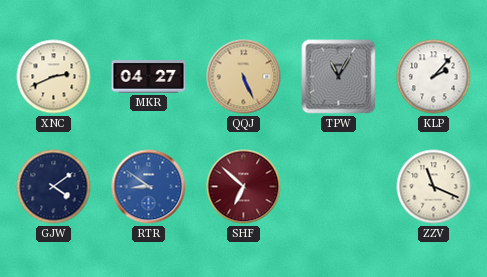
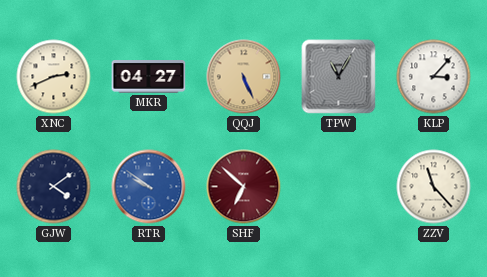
KLP: 2:07 -> 3:07 (434, 77)
RTR: 8:51 -> 9:51 (149, 187)
ZZV: 11:19 -> 11:23 (434, 187)
